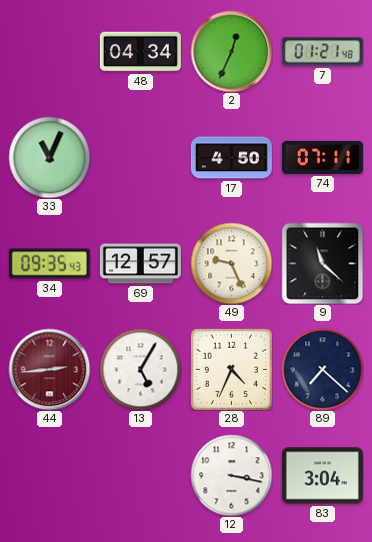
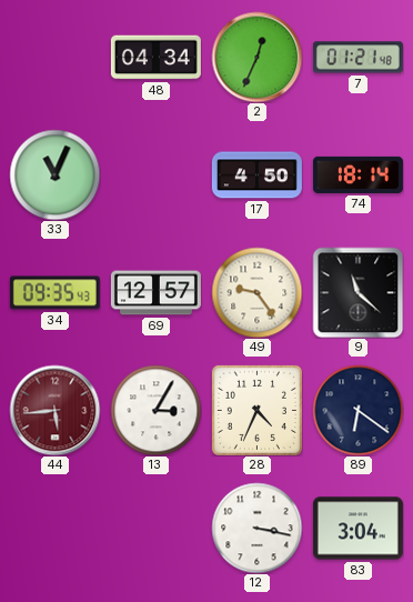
74: 07:11 -> 18:14 (357, 174)
49: 9:26 -> 9:24 (256, 292)
44: 2:44 -> 5:44 (54, 410)
13: 5:05 -> 3:05 (155, 410)
89: 7:22 -> 6:21 (357, 410)
